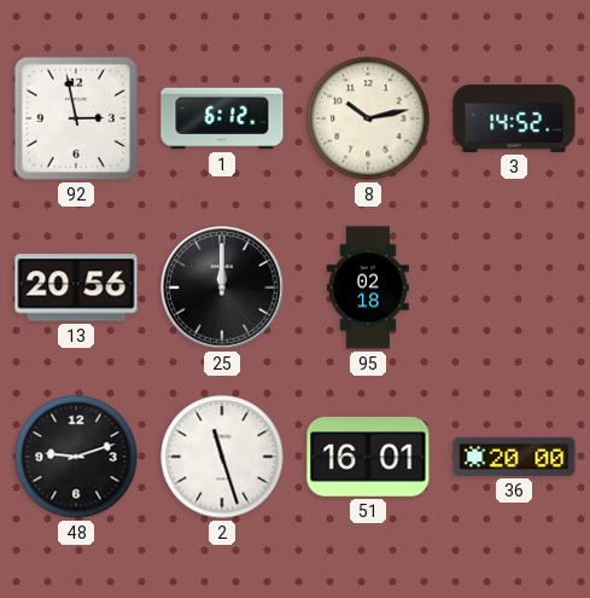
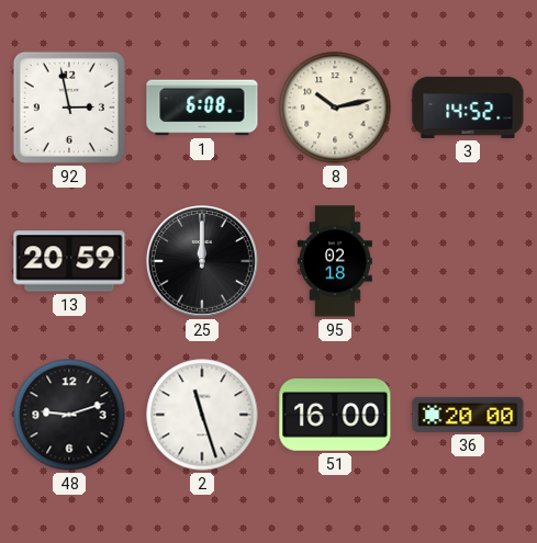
1: 6:12 -> 6:08 (202, 108)
13: 20:56 -> 20:59 (69, 261)
51: 16:01 -> 16:00 (335, 416)
